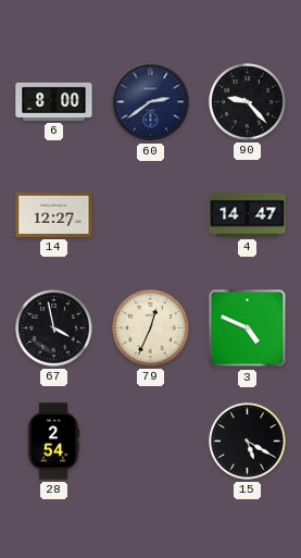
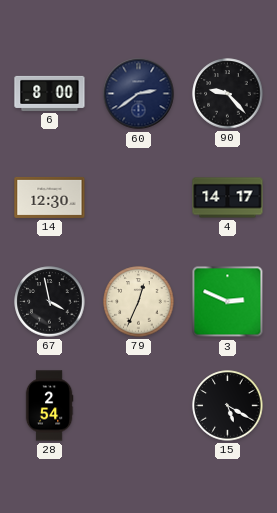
14: 12:27 -> 12:30 (50, 197)
4: 14:47 -> 14:17 (228, 198)
3: 4:49 -> 2:49 (228, 302)
